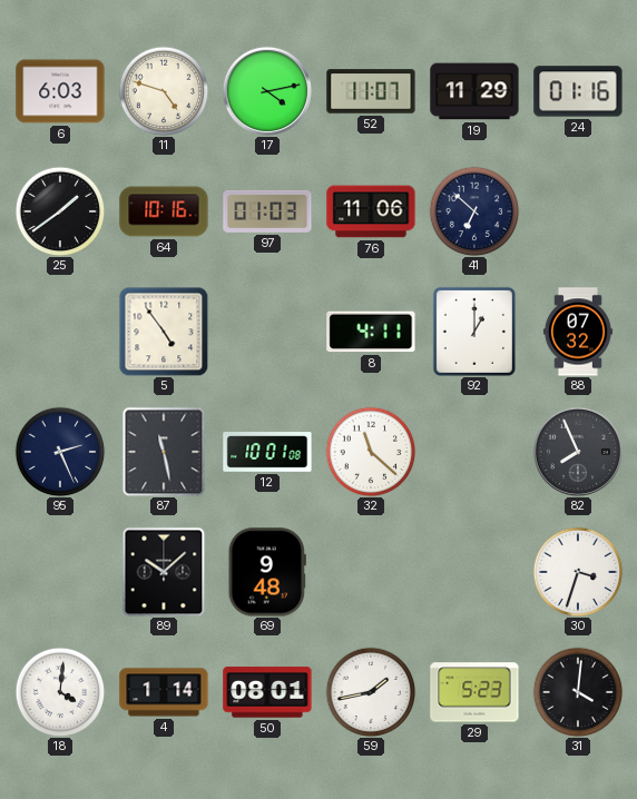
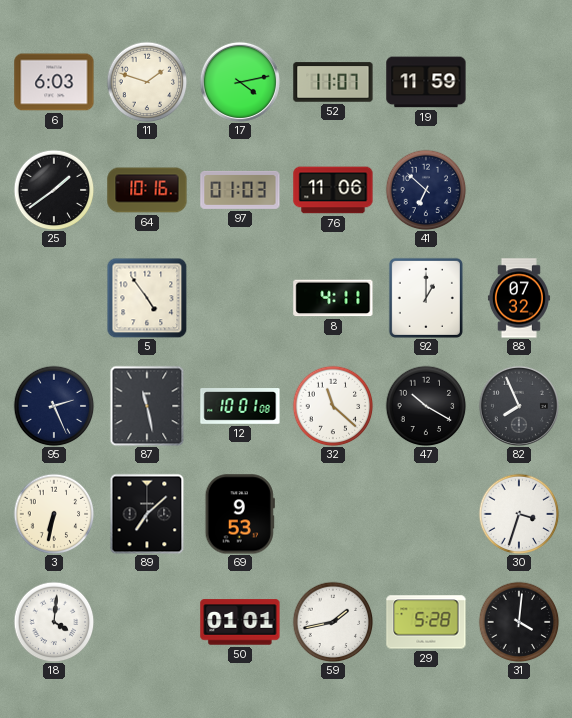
11: 4:48 -> 1:48 (147, 82)
19: 11:29 -> 11:59 (426, 82)
24: 01:16 -> none (578, 91)
47: none -> 10:20 (426, 406)
3: none -> 6:32 (54, 514)
89: 10:08 -> 7:08 (147, 514)
69: 9:48 -> 9:53 (240, 514)
4: 1:14 -> none (164, 692)
50: 08:01 -> 01:01 (240, 622)
29: 5:23 -> 5:28 (426, 622)
